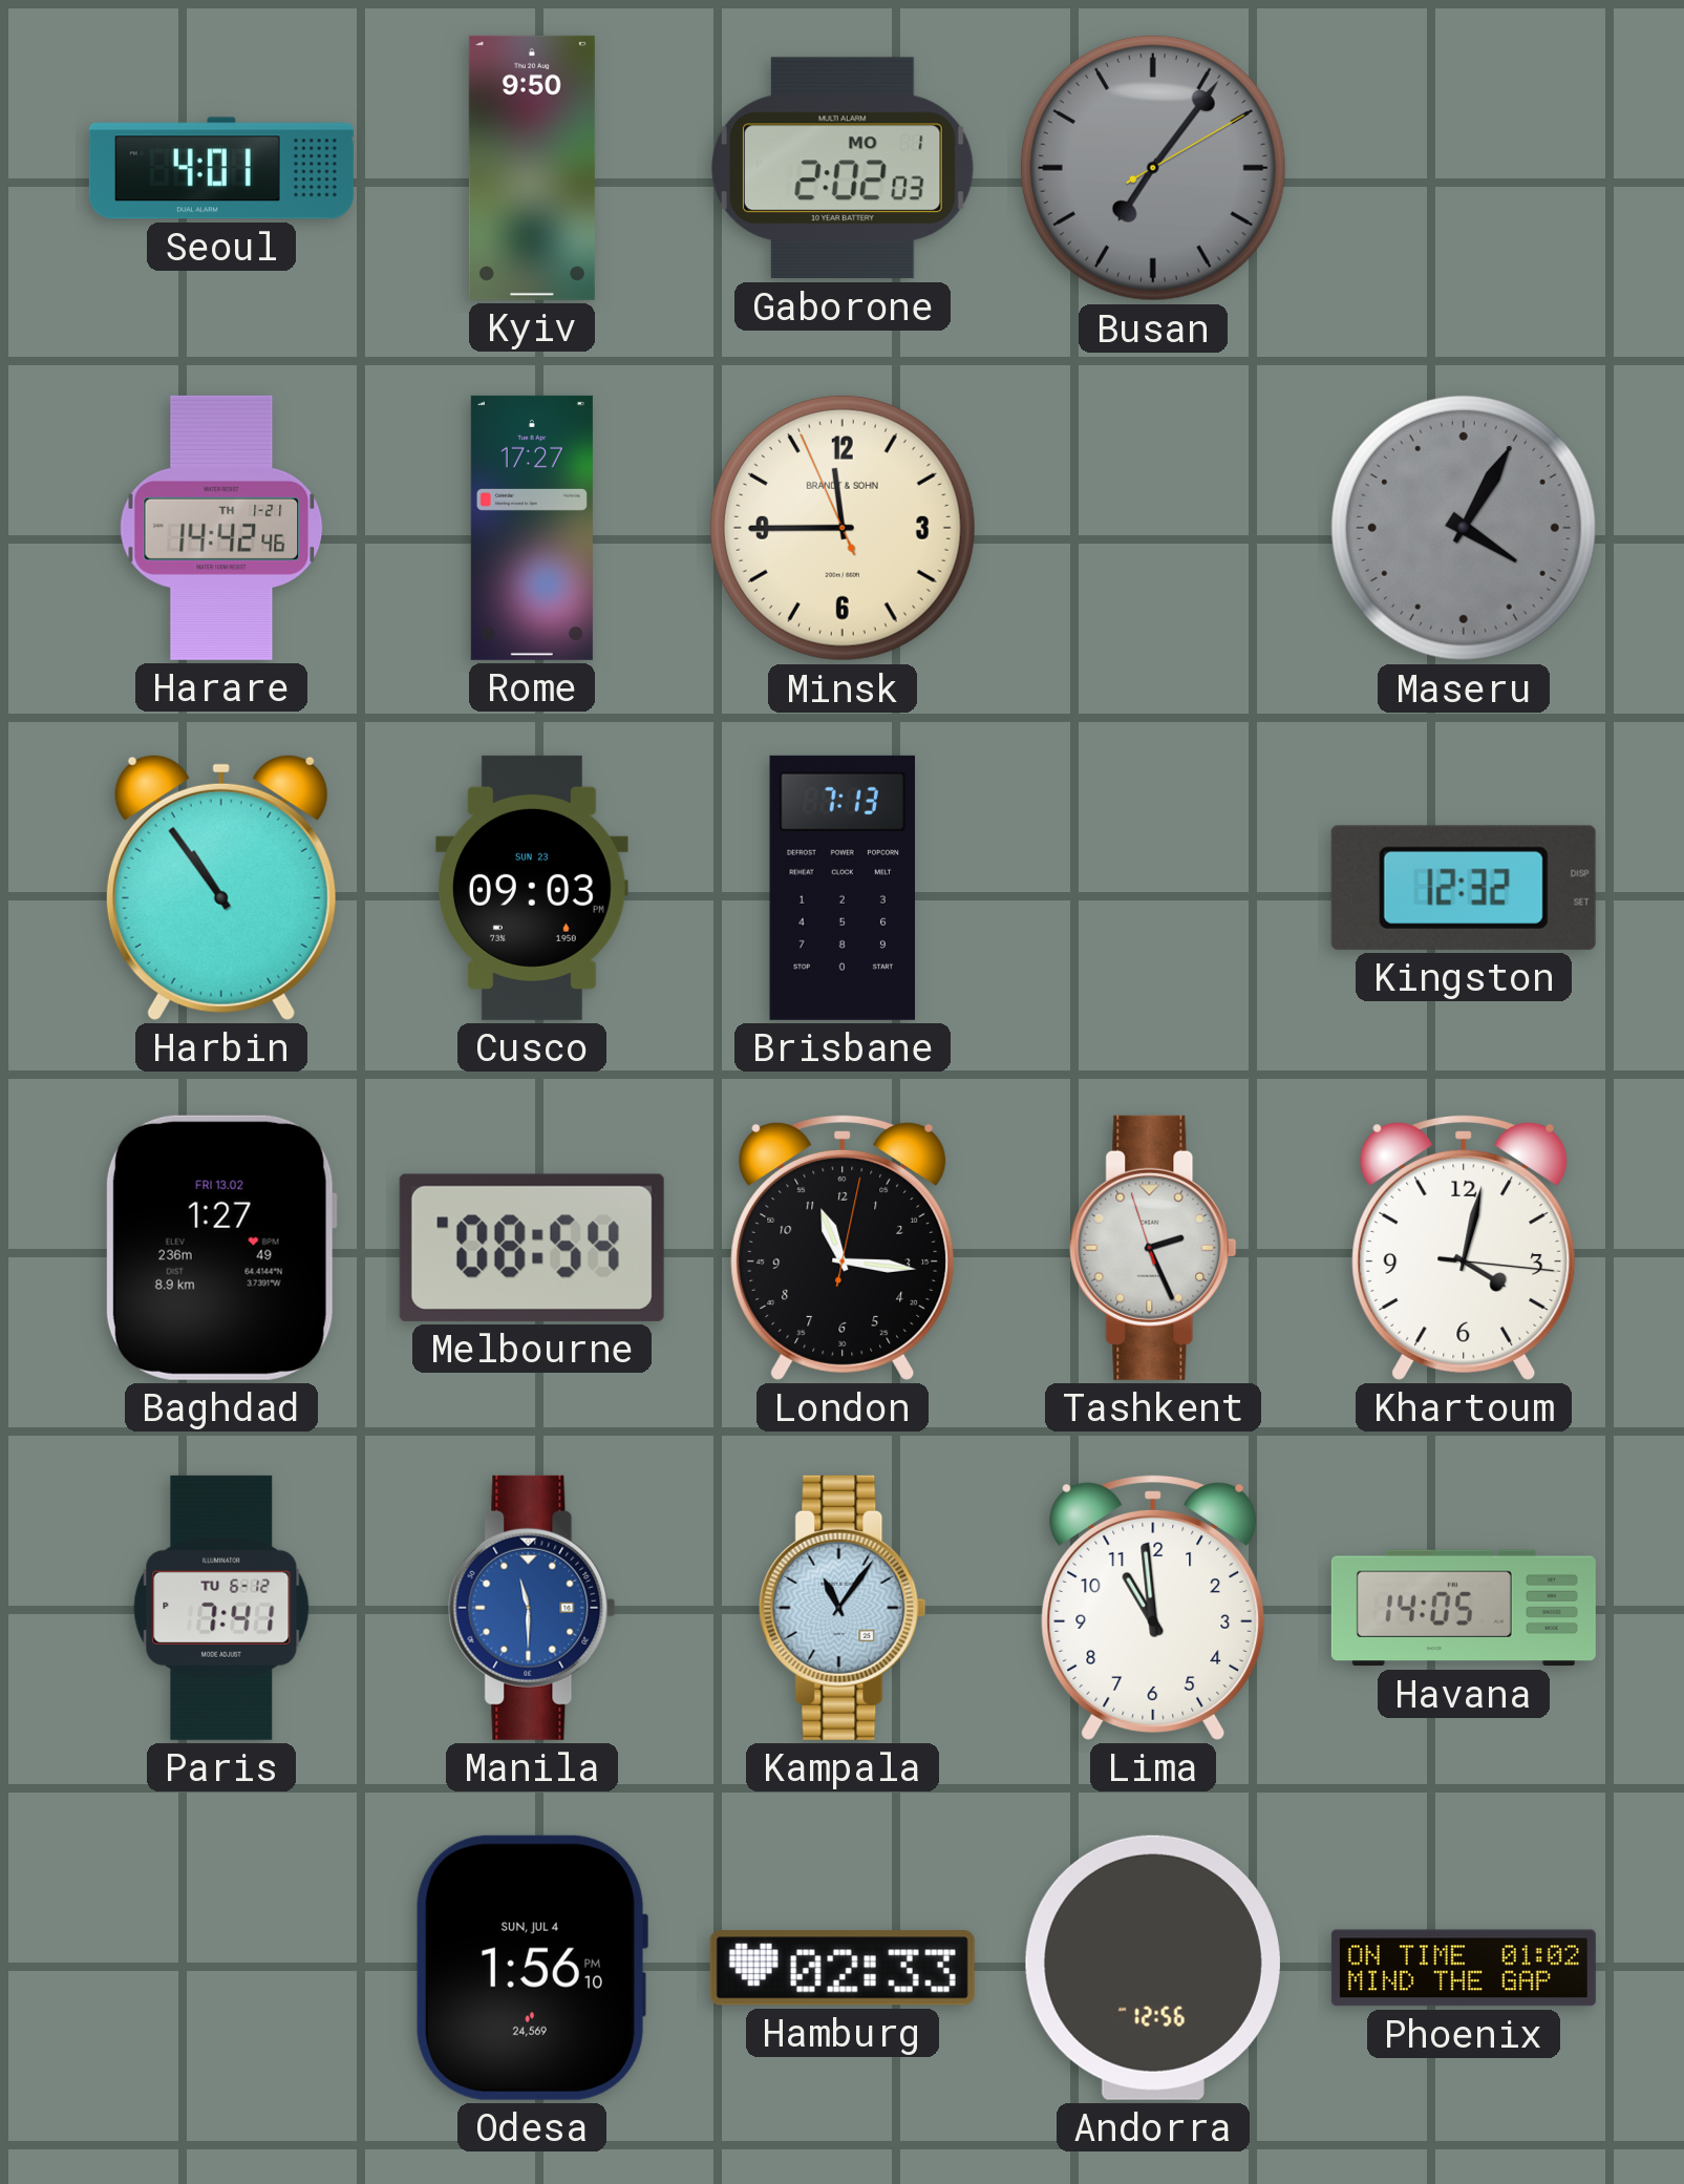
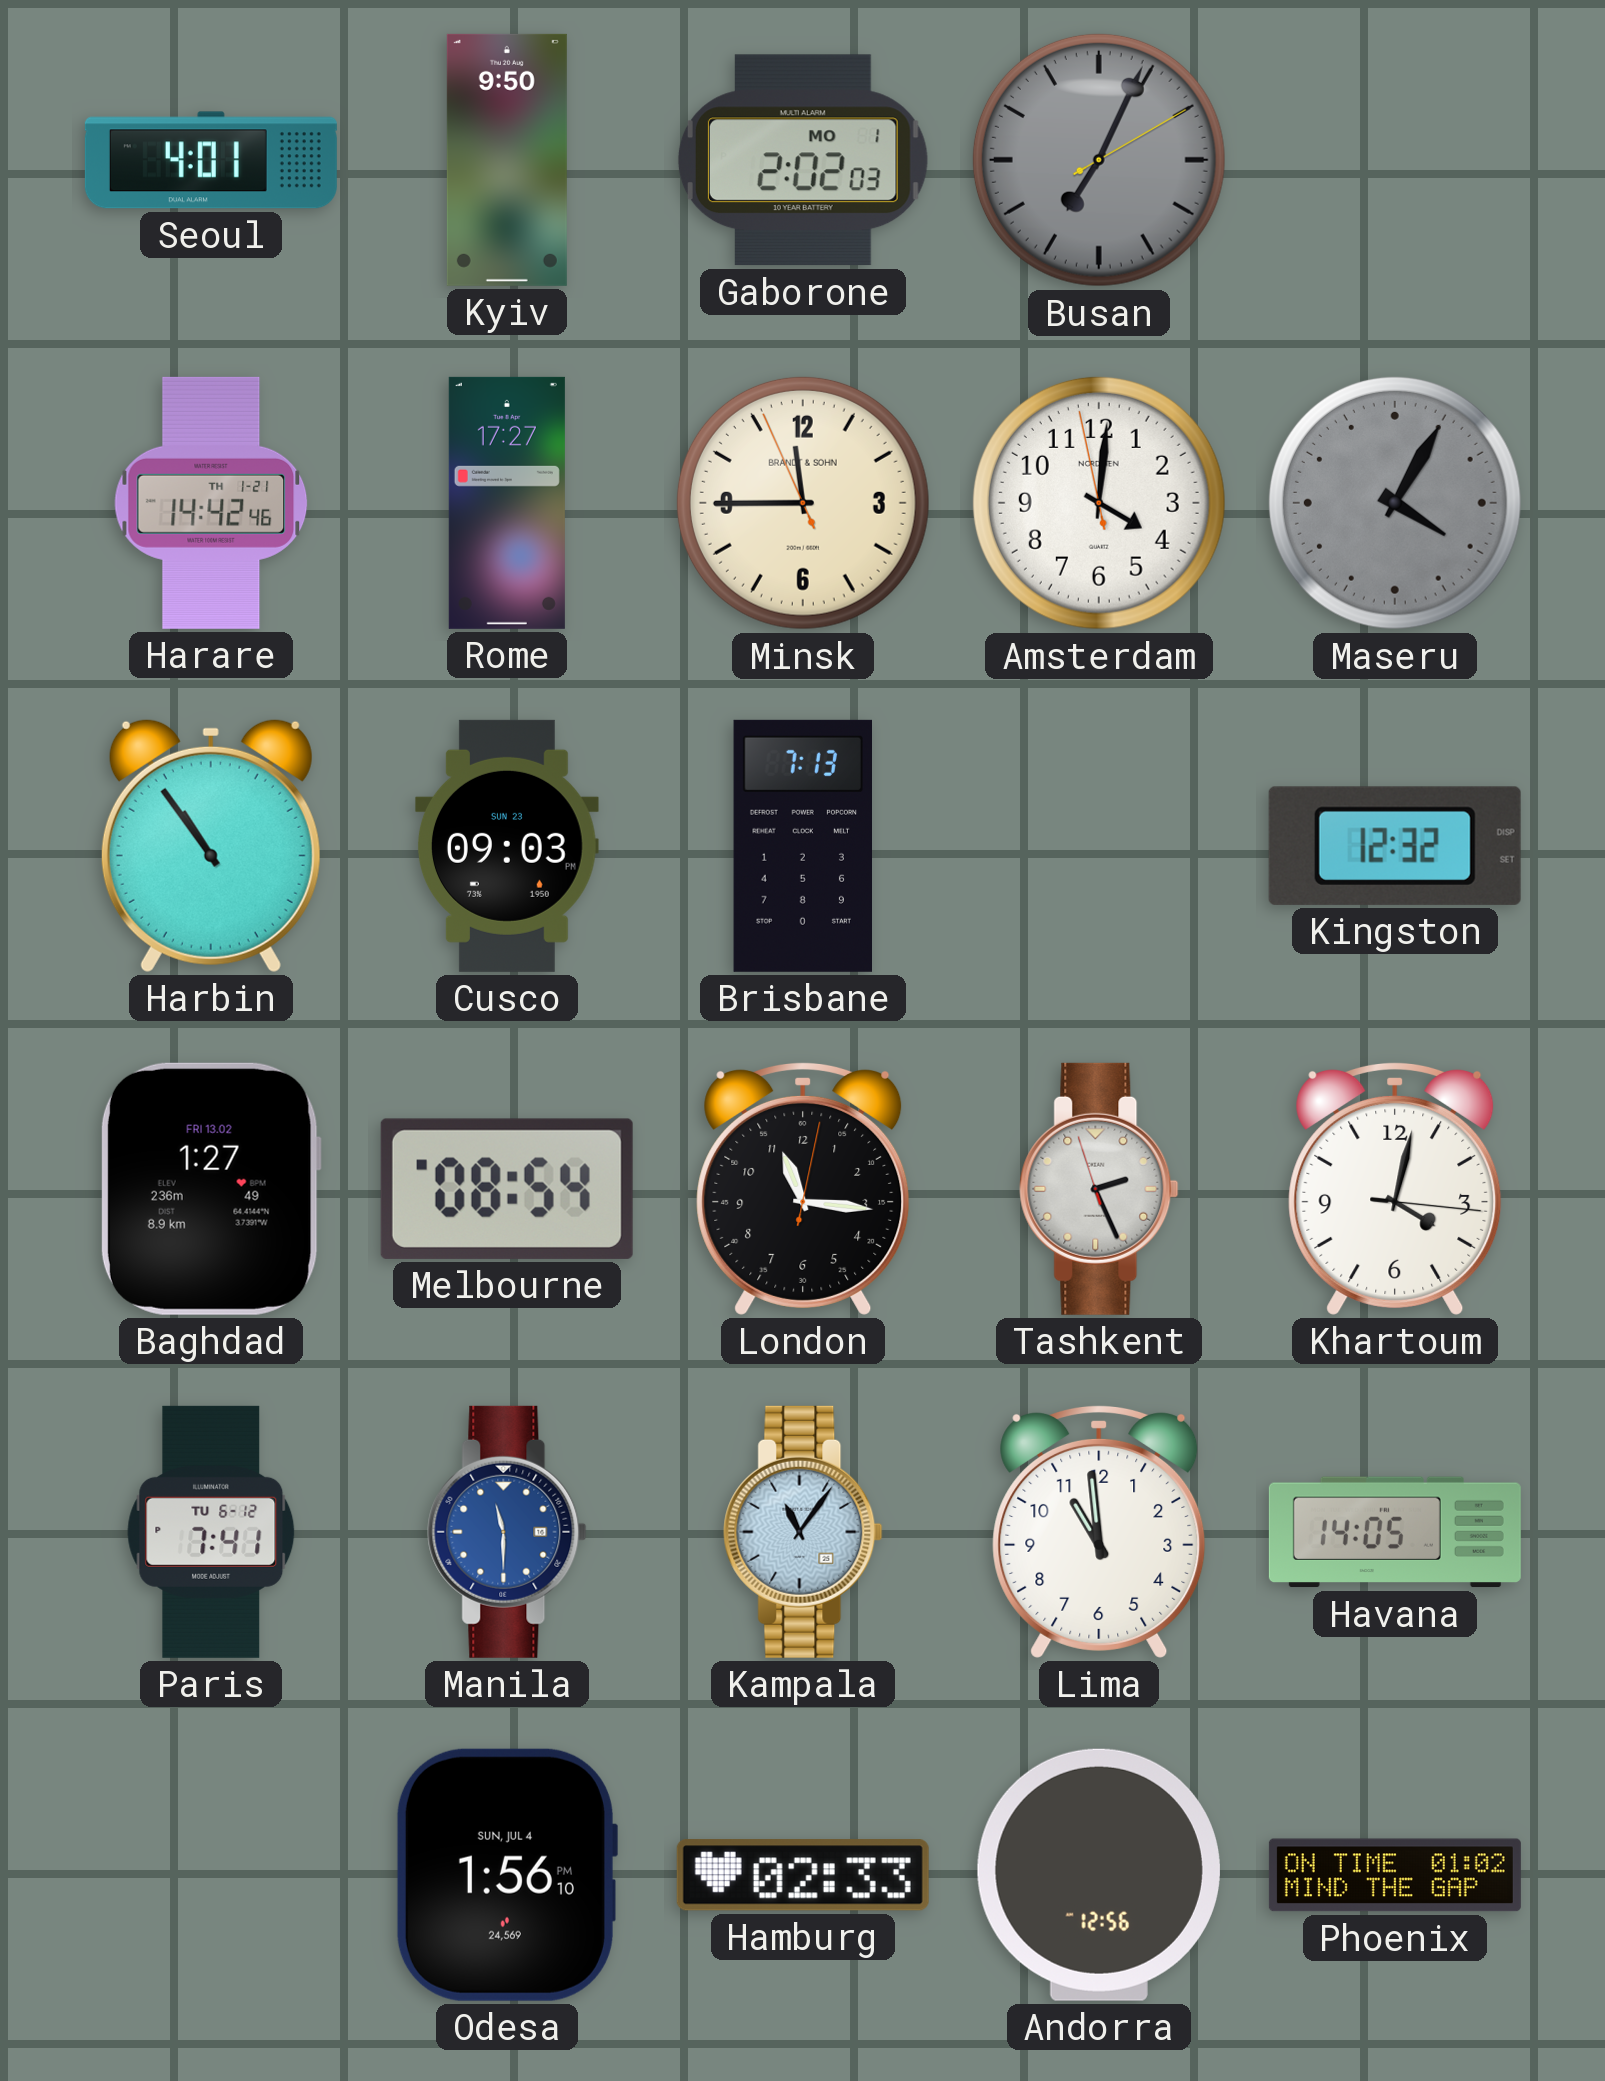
Busan: 7:06 -> 7:04 (1099, 160)
Amsterdam: none -> 4:00 (1099, 503)
